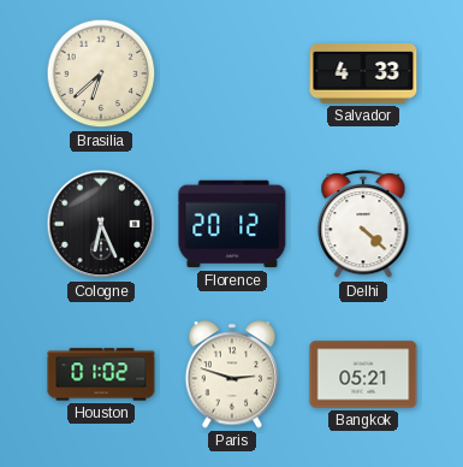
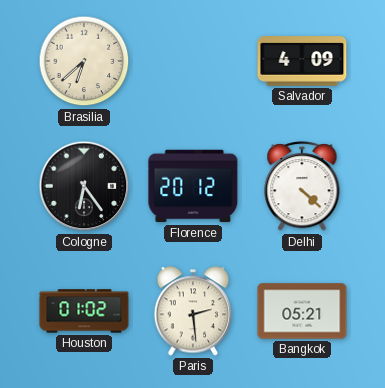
Salvador: 4:33 -> 4:09 (302, 61)
Cologne: 6:26 -> 6:24 (84, 186)
Paris: 2:48 -> 2:29 (193, 311)
